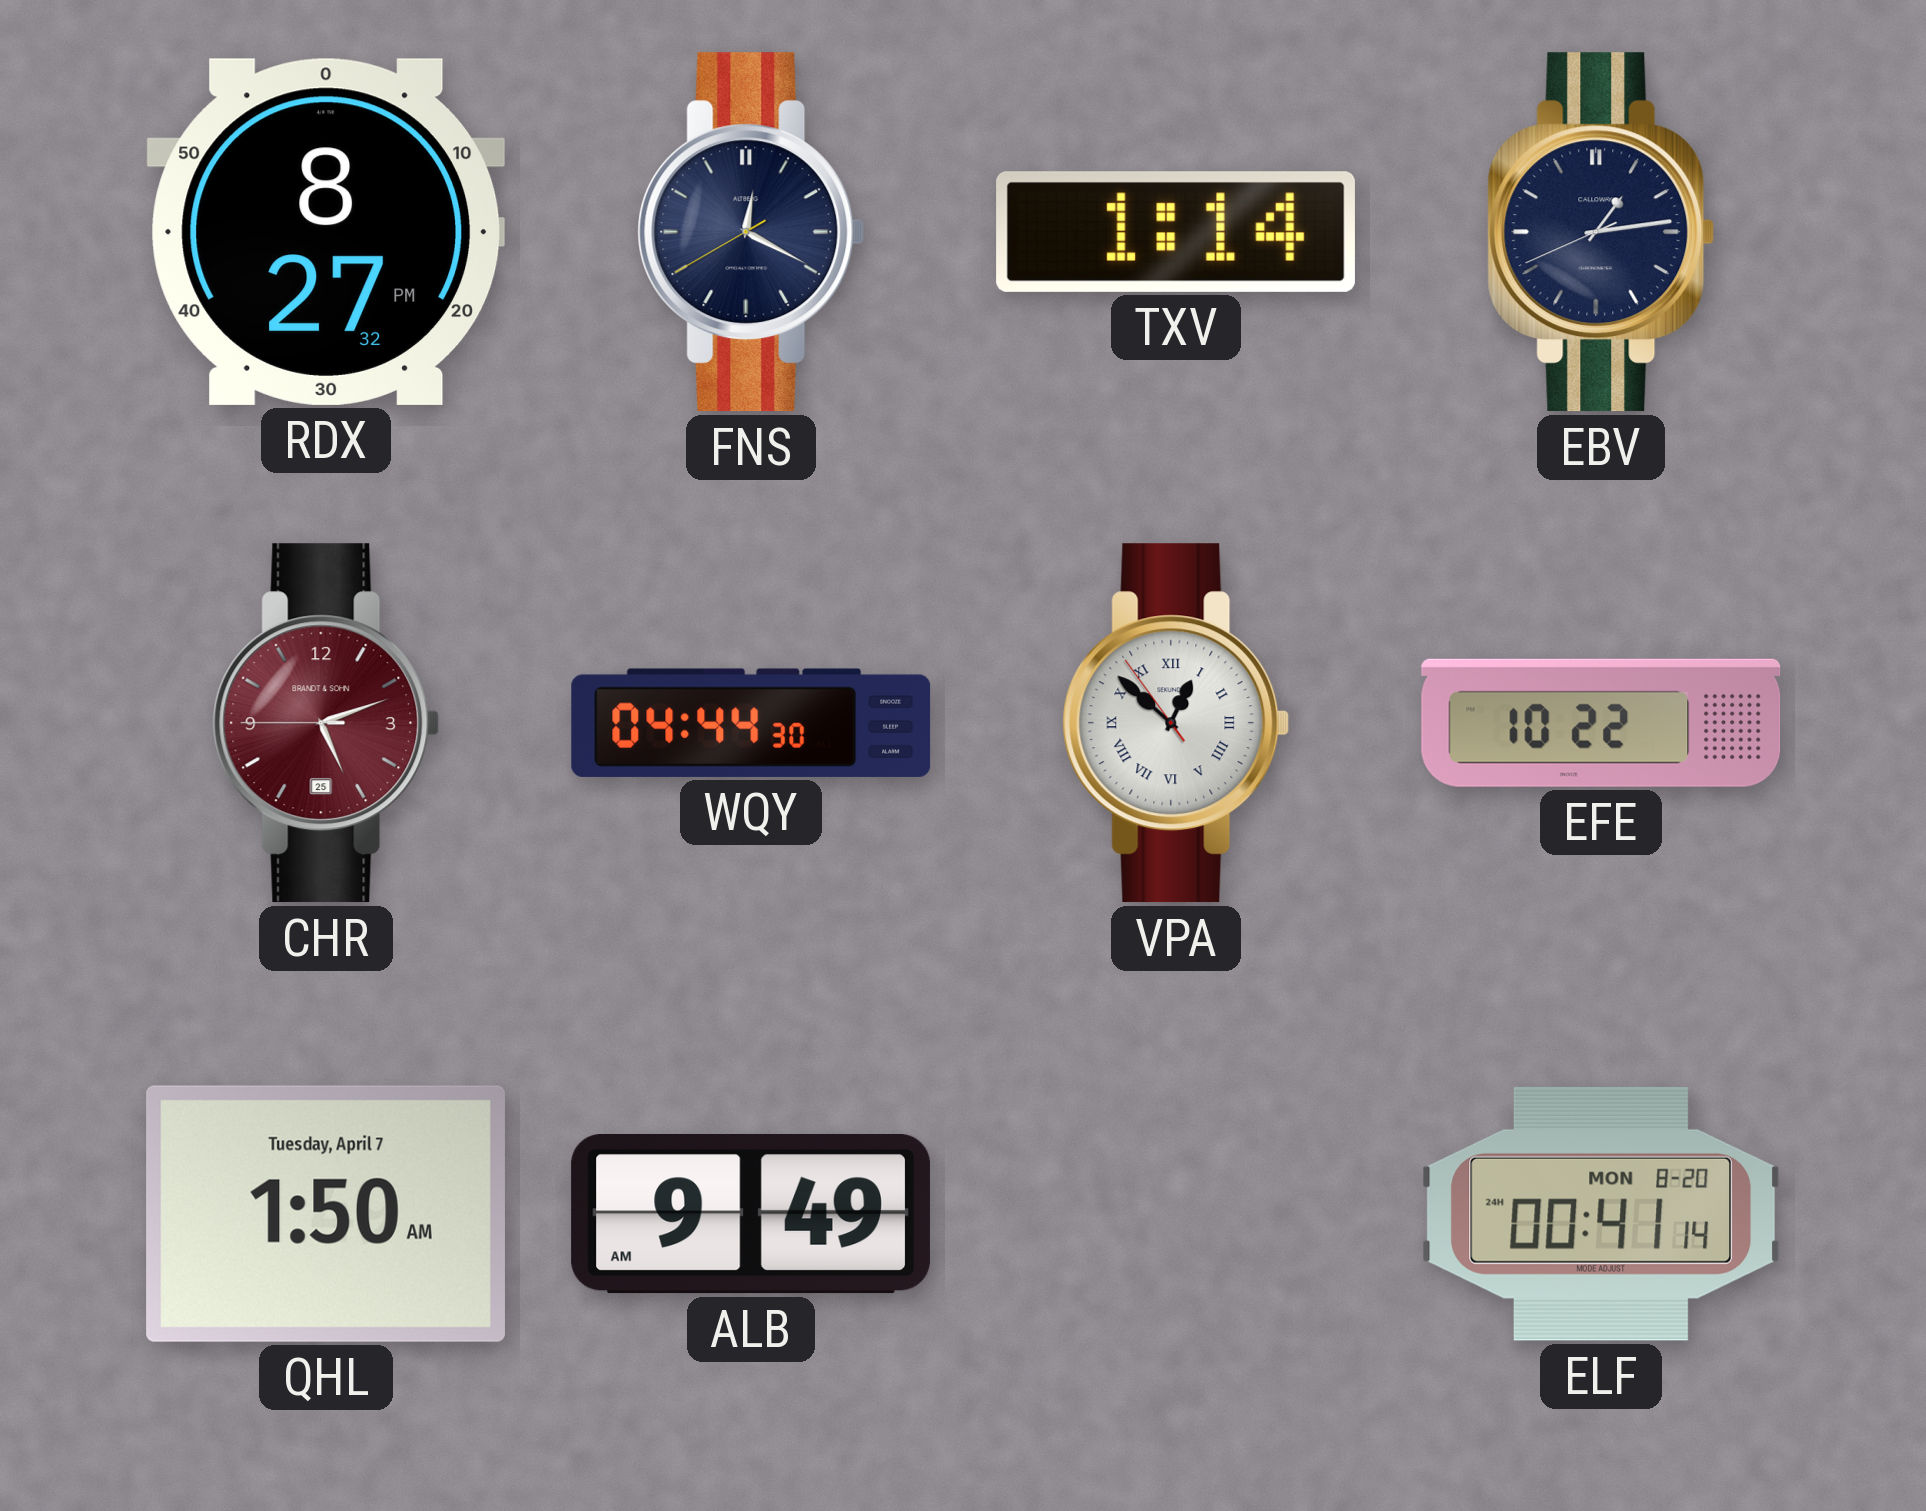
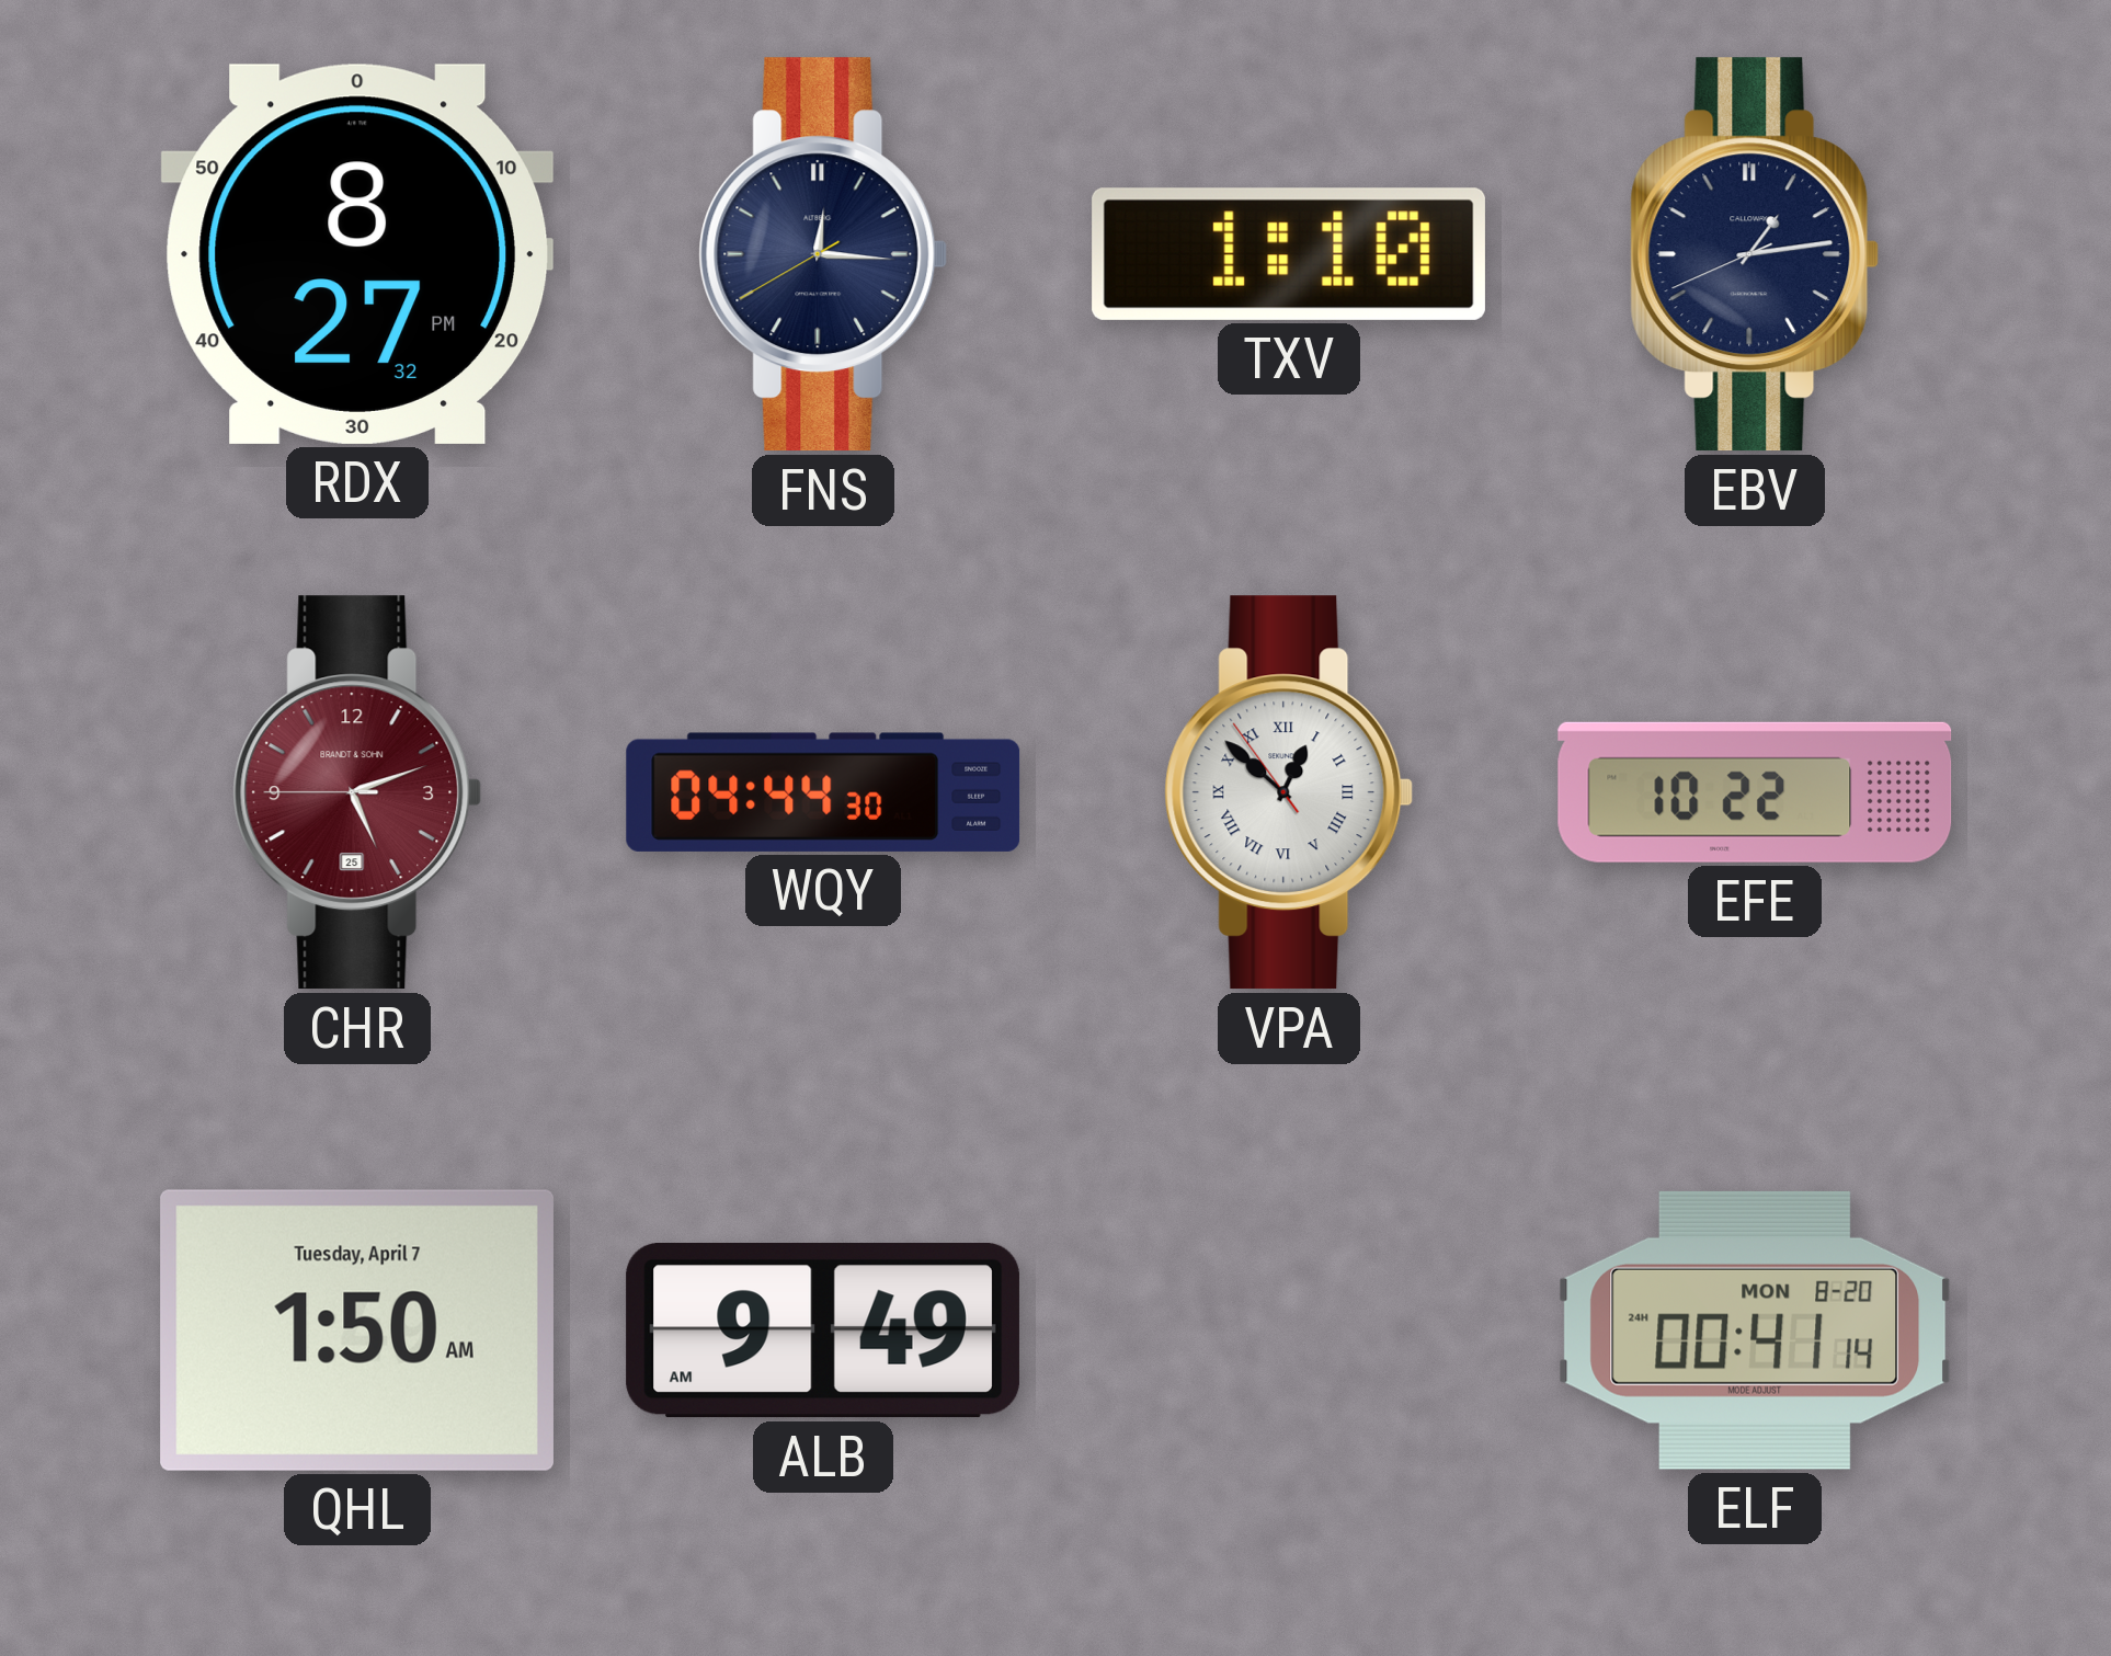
FNS: 12:19 -> 12:15 (823, 254)
TXV: 1:14 -> 1:10 (1289, 254)
